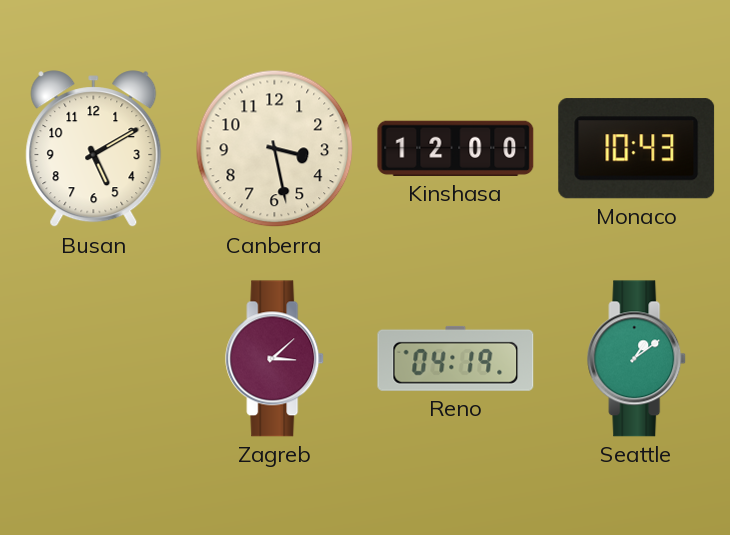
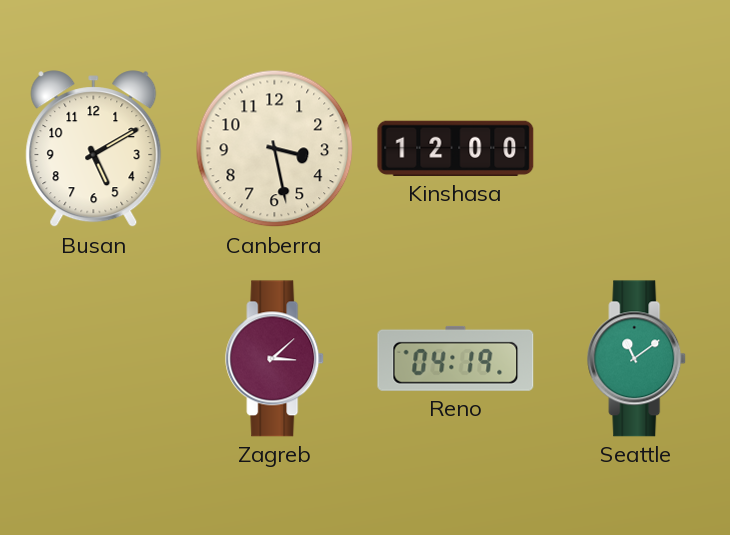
Monaco: 10:43 -> none (637, 149)
Seattle: 1:09 -> 11:09 (637, 359)
